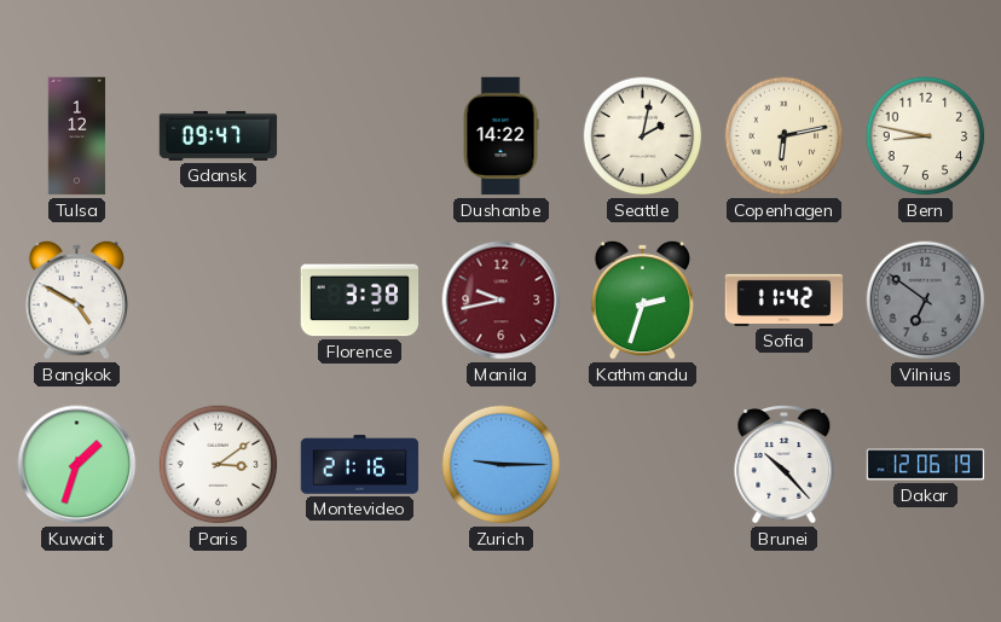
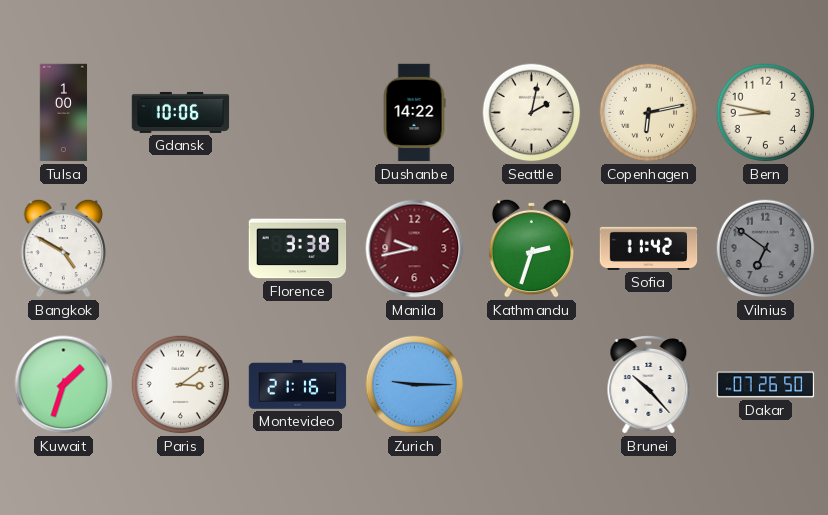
Tulsa: 1:12 -> 1:00 (64, 113)
Gdansk: 09:47 -> 10:06 (181, 112)
Dakar: 12:06 -> 07:26 (766, 385)
